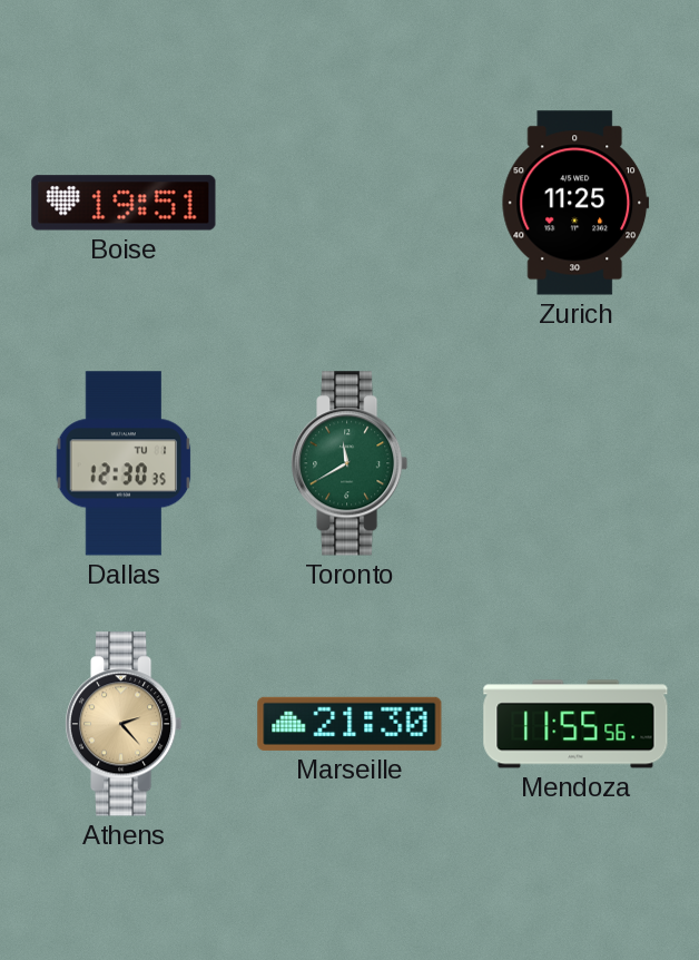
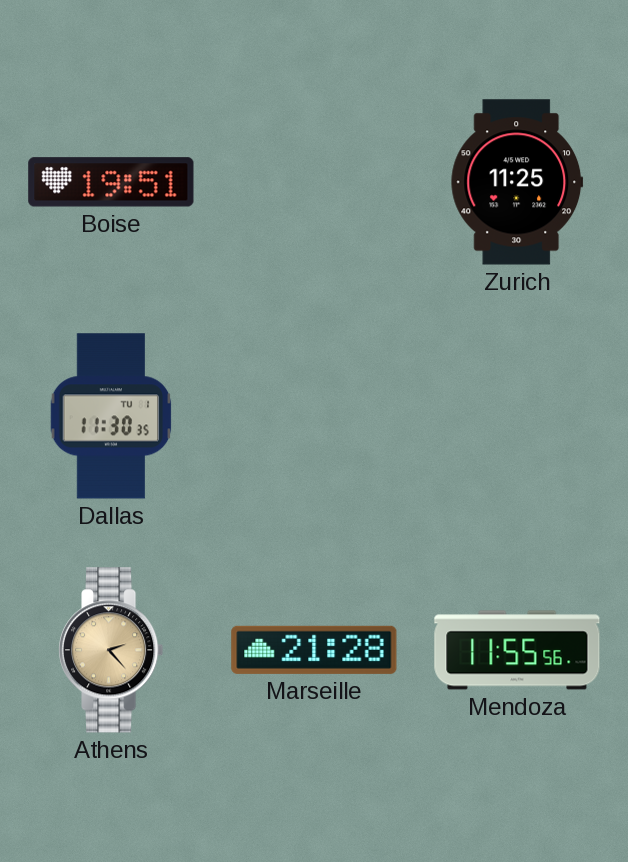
Dallas: 12:30 -> 11:30 (111, 416)
Toronto: 11:40 -> none (351, 463)
Marseille: 21:30 -> 21:28 (314, 650)
